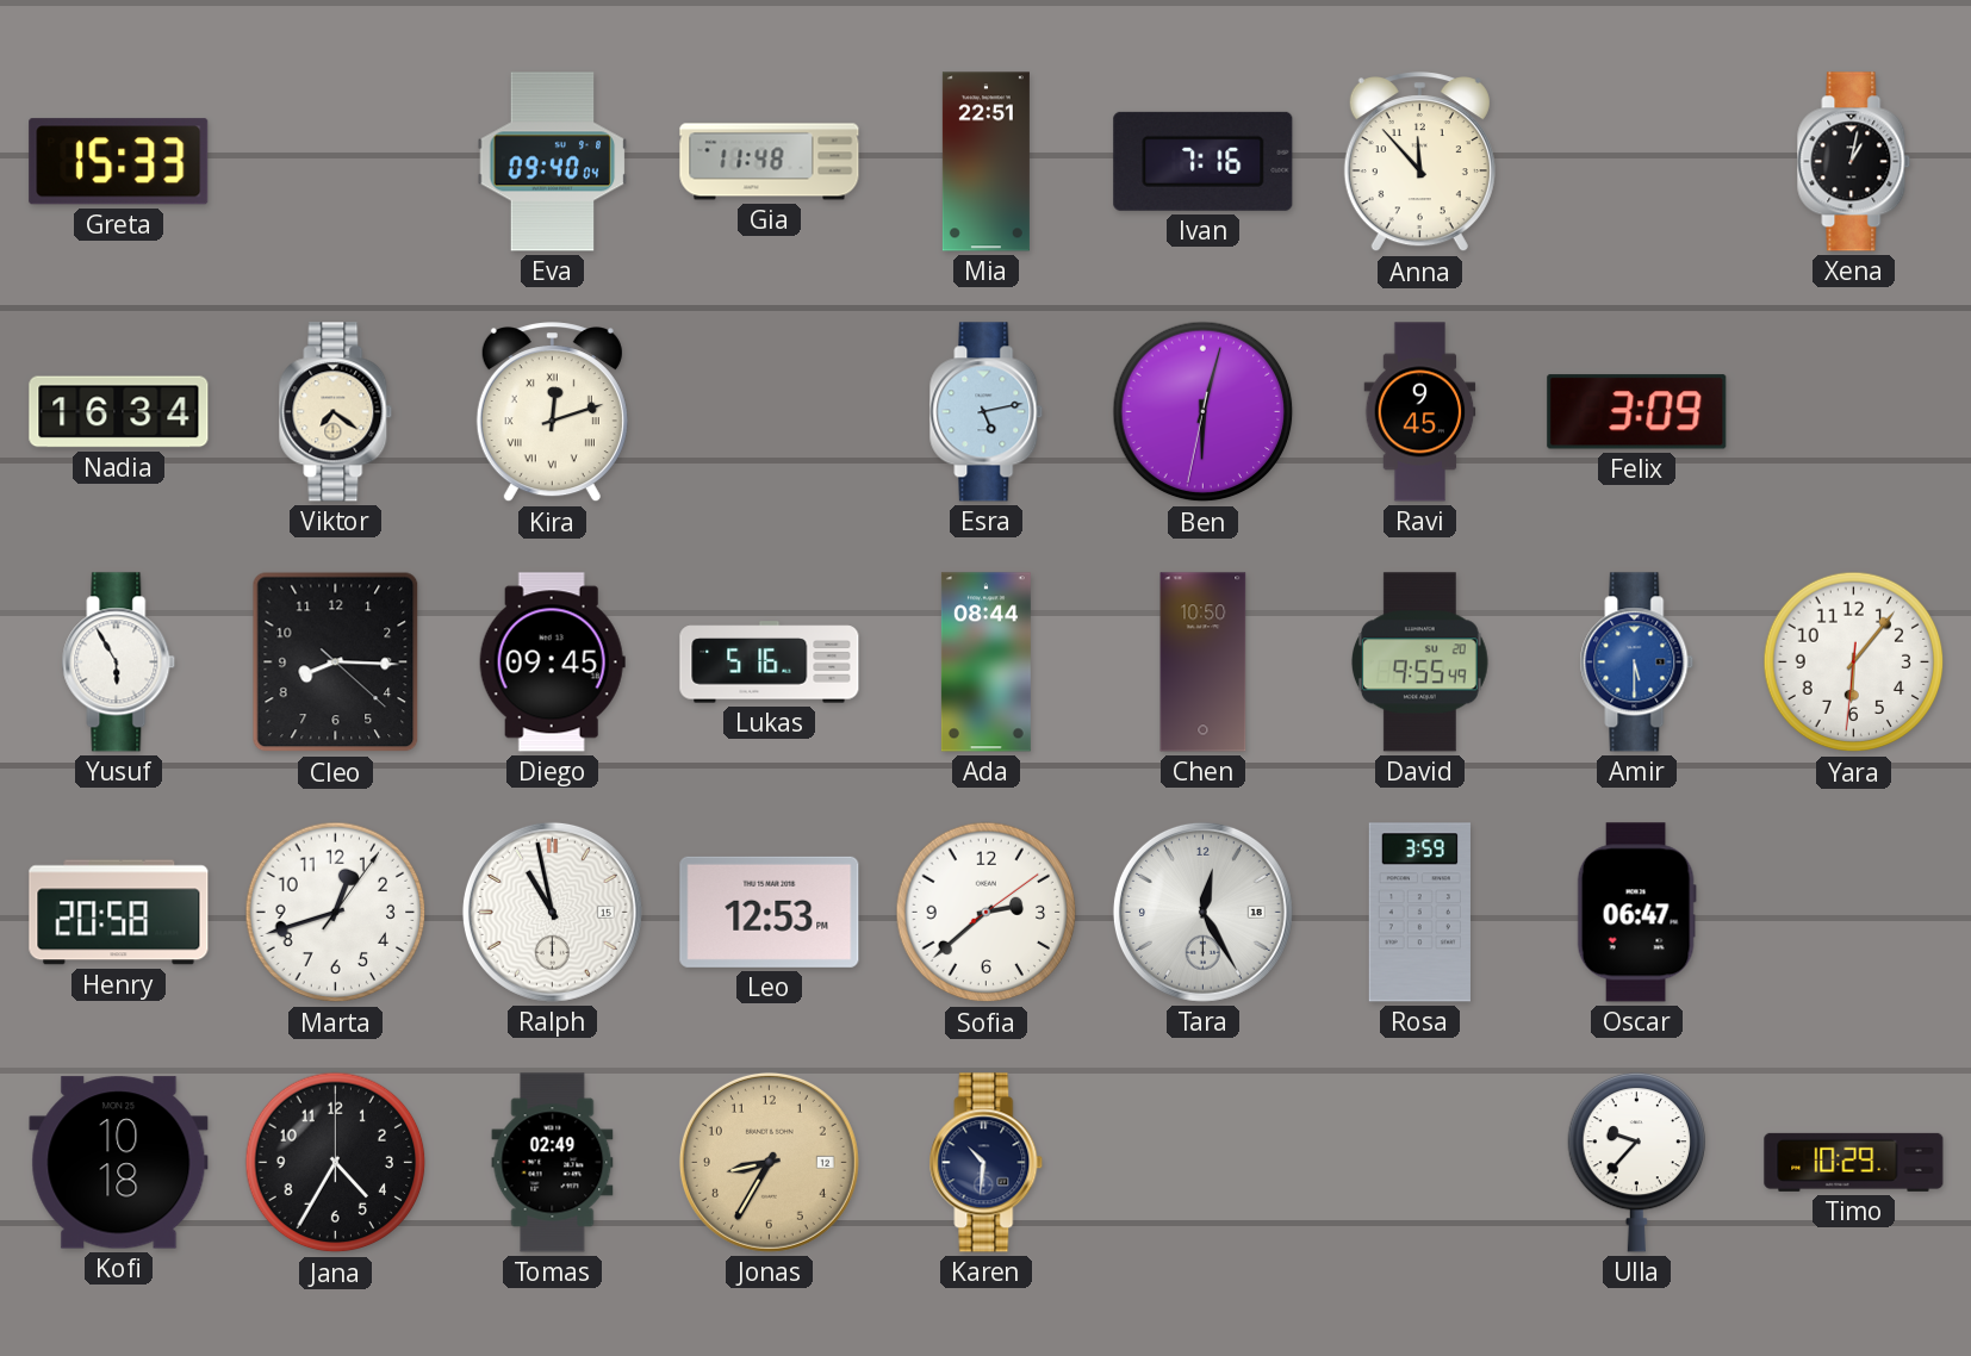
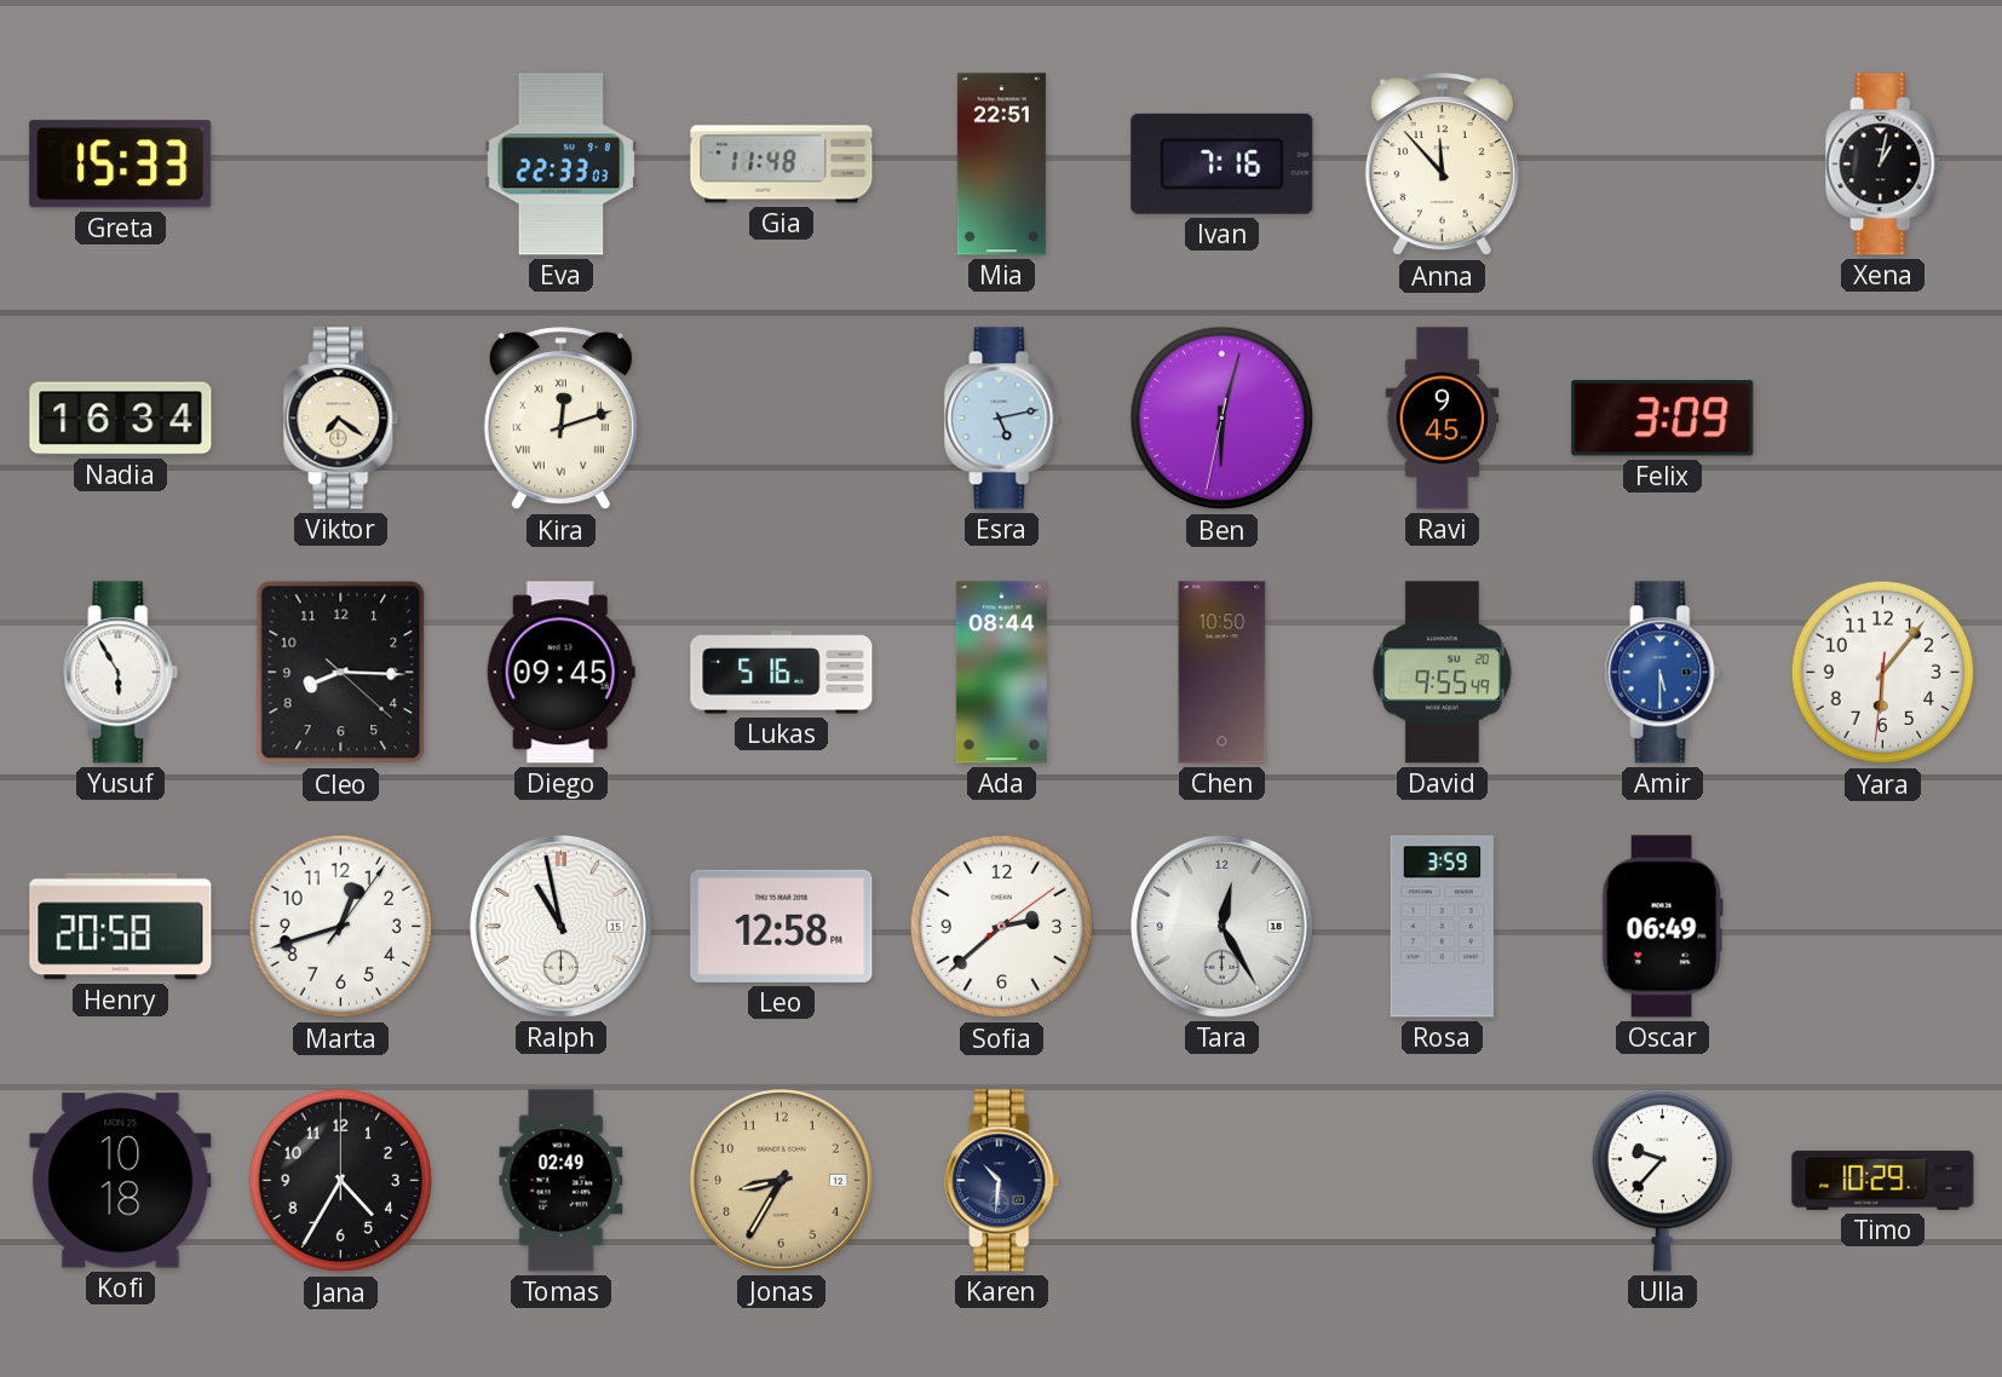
Eva: 09:40 -> 22:33 (562, 165)
Leo: 12:53 -> 12:58 (782, 926)
Oscar: 06:47 -> 06:49 (1662, 927)
